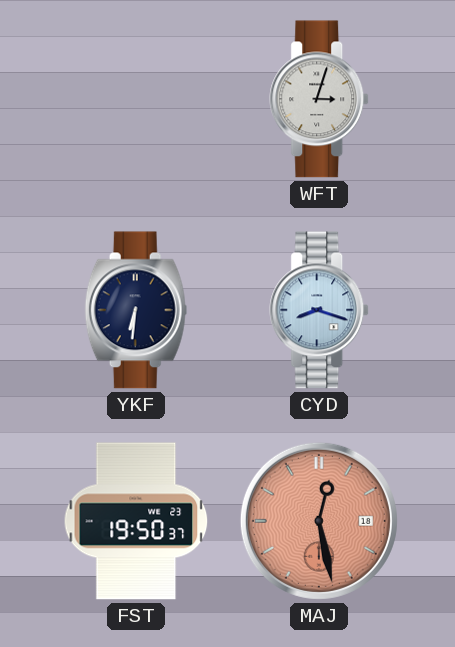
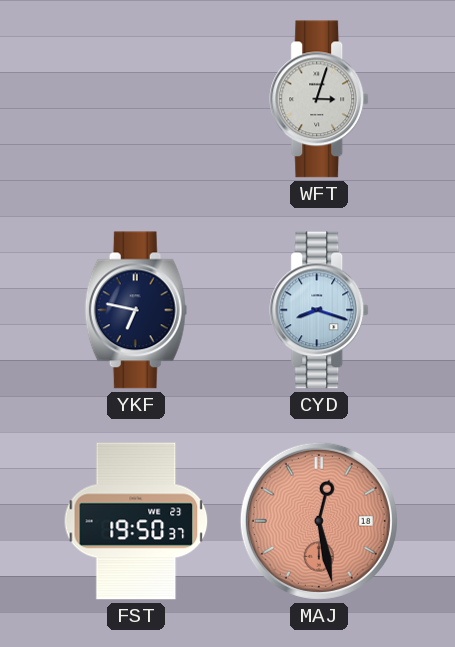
YKF: 6:31 -> 6:47 (136, 310)
